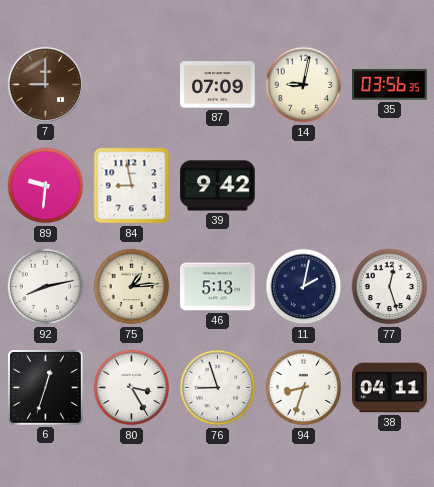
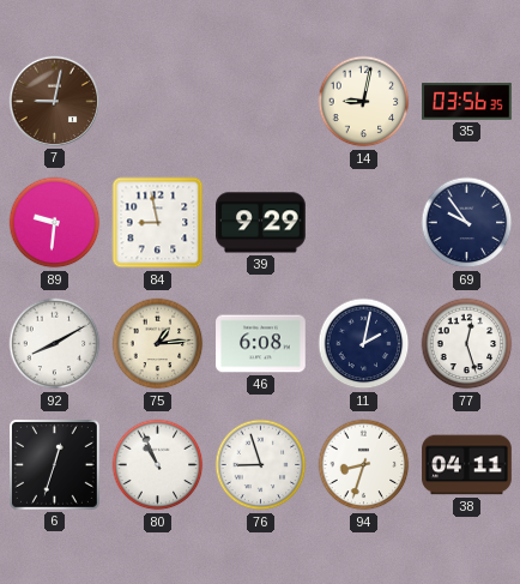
7: 9:00 -> 9:02 (54, 101)
87: 07:09 -> none (218, 85)
39: 9:42 -> 9:29 (261, 223)
69: none -> 9:54 (467, 223)
92: 8:13 -> 8:10 (55, 344)
46: 5:13 -> 6:08 (261, 344)
80: 3:25 -> 10:56 (158, 465)
